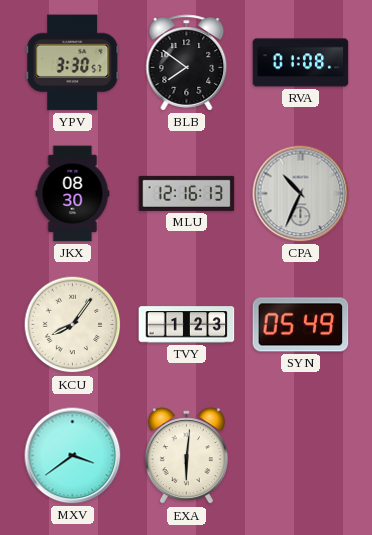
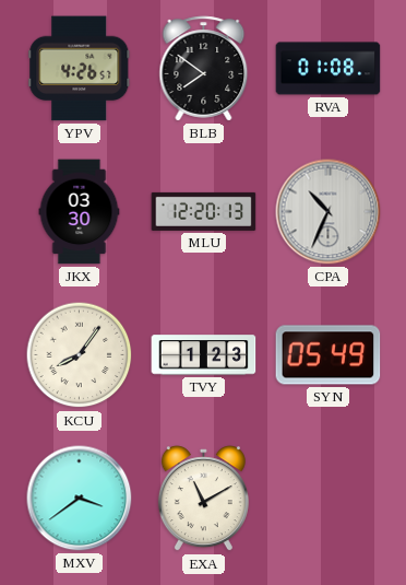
YPV: 3:30 -> 4:26 (80, 69)
JKX: 08:30 -> 03:30 (80, 212)
MLU: 12:16 -> 12:20 (204, 211)
EXA: 6:01 -> 11:10 (203, 499)
